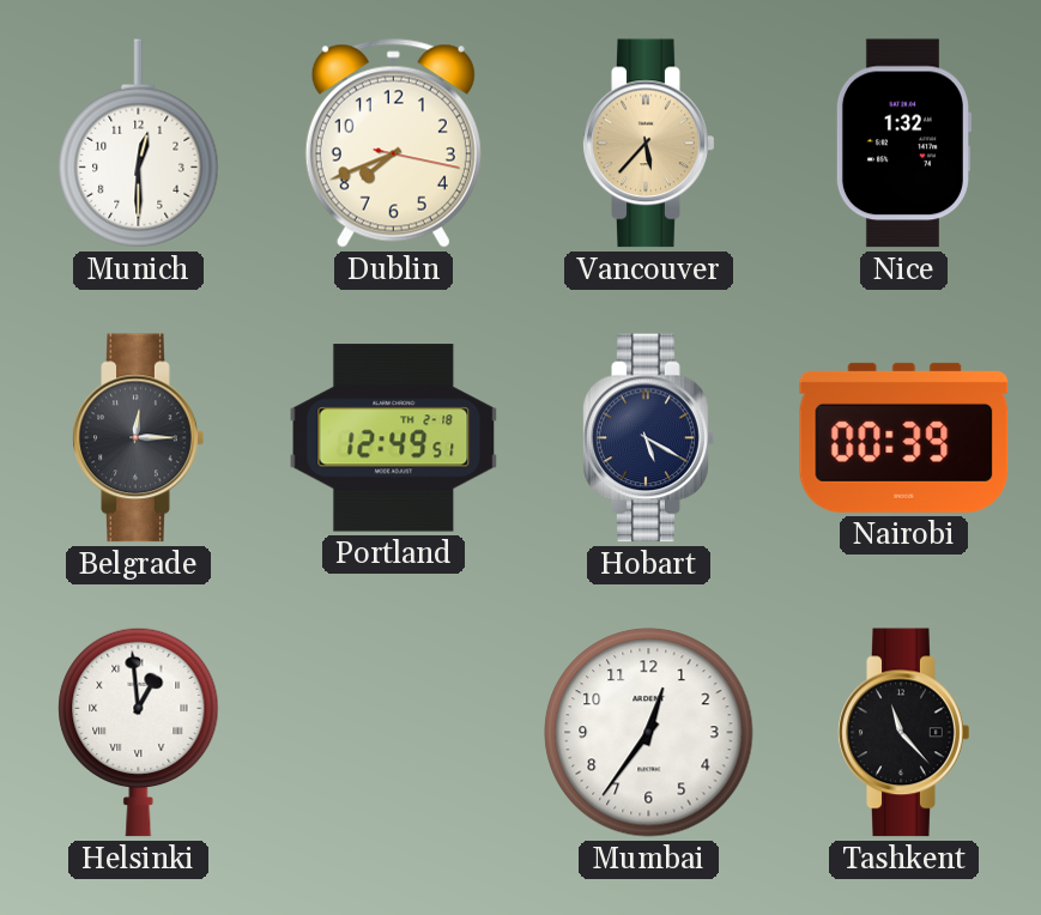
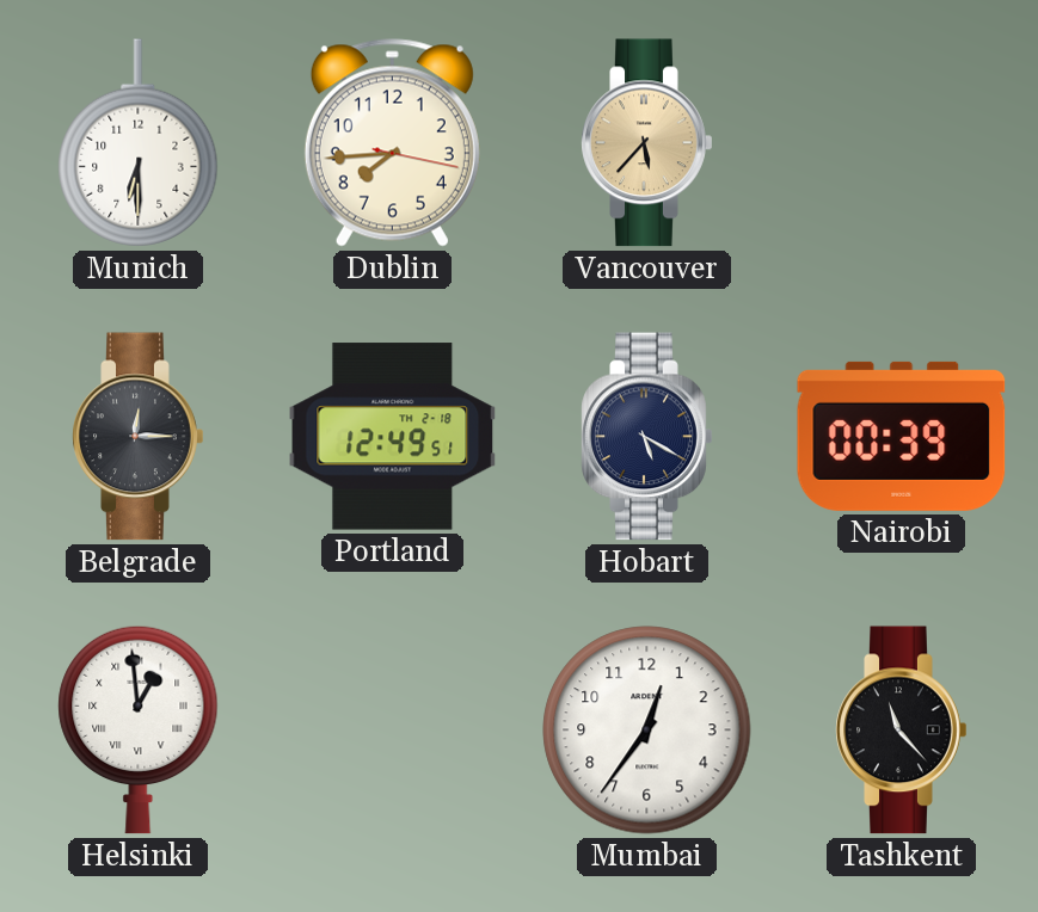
Munich: 12:30 -> 6:30 (139, 143)
Dublin: 7:41 -> 7:44 (392, 143)
Nice: 1:32 -> none (903, 144)
